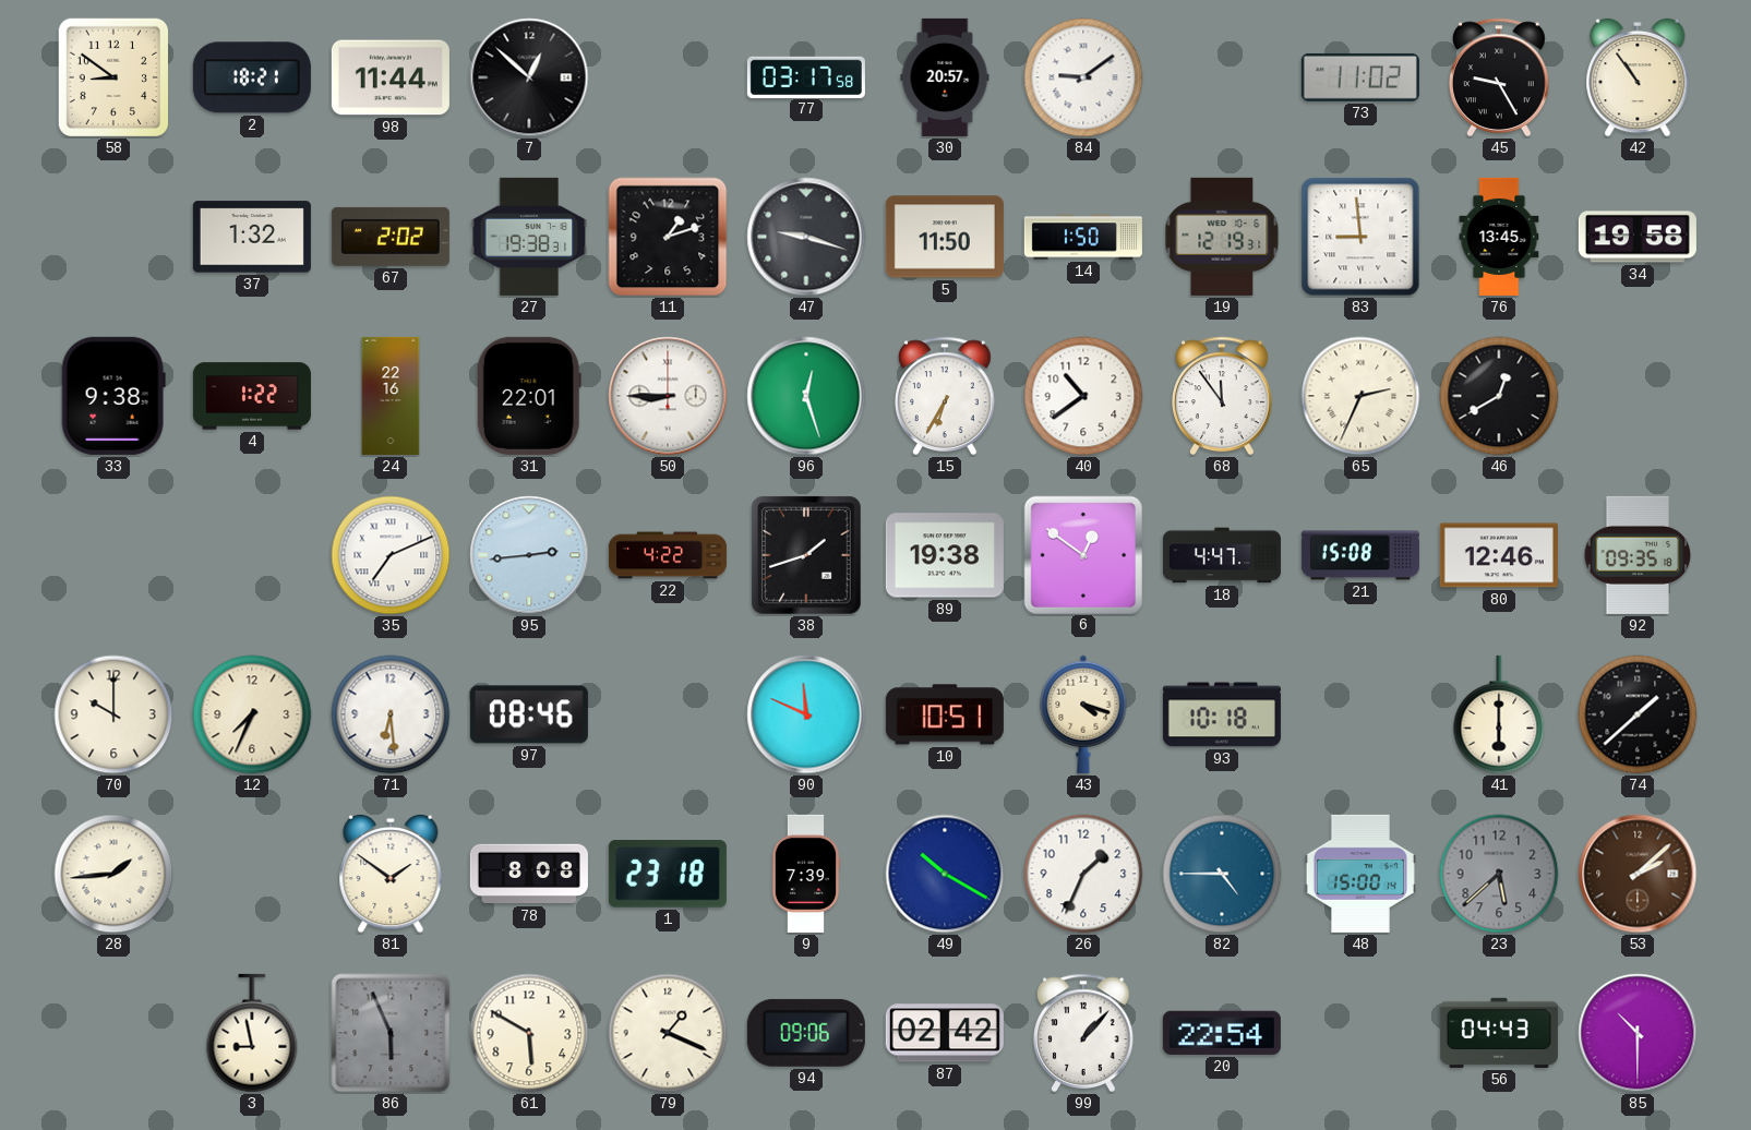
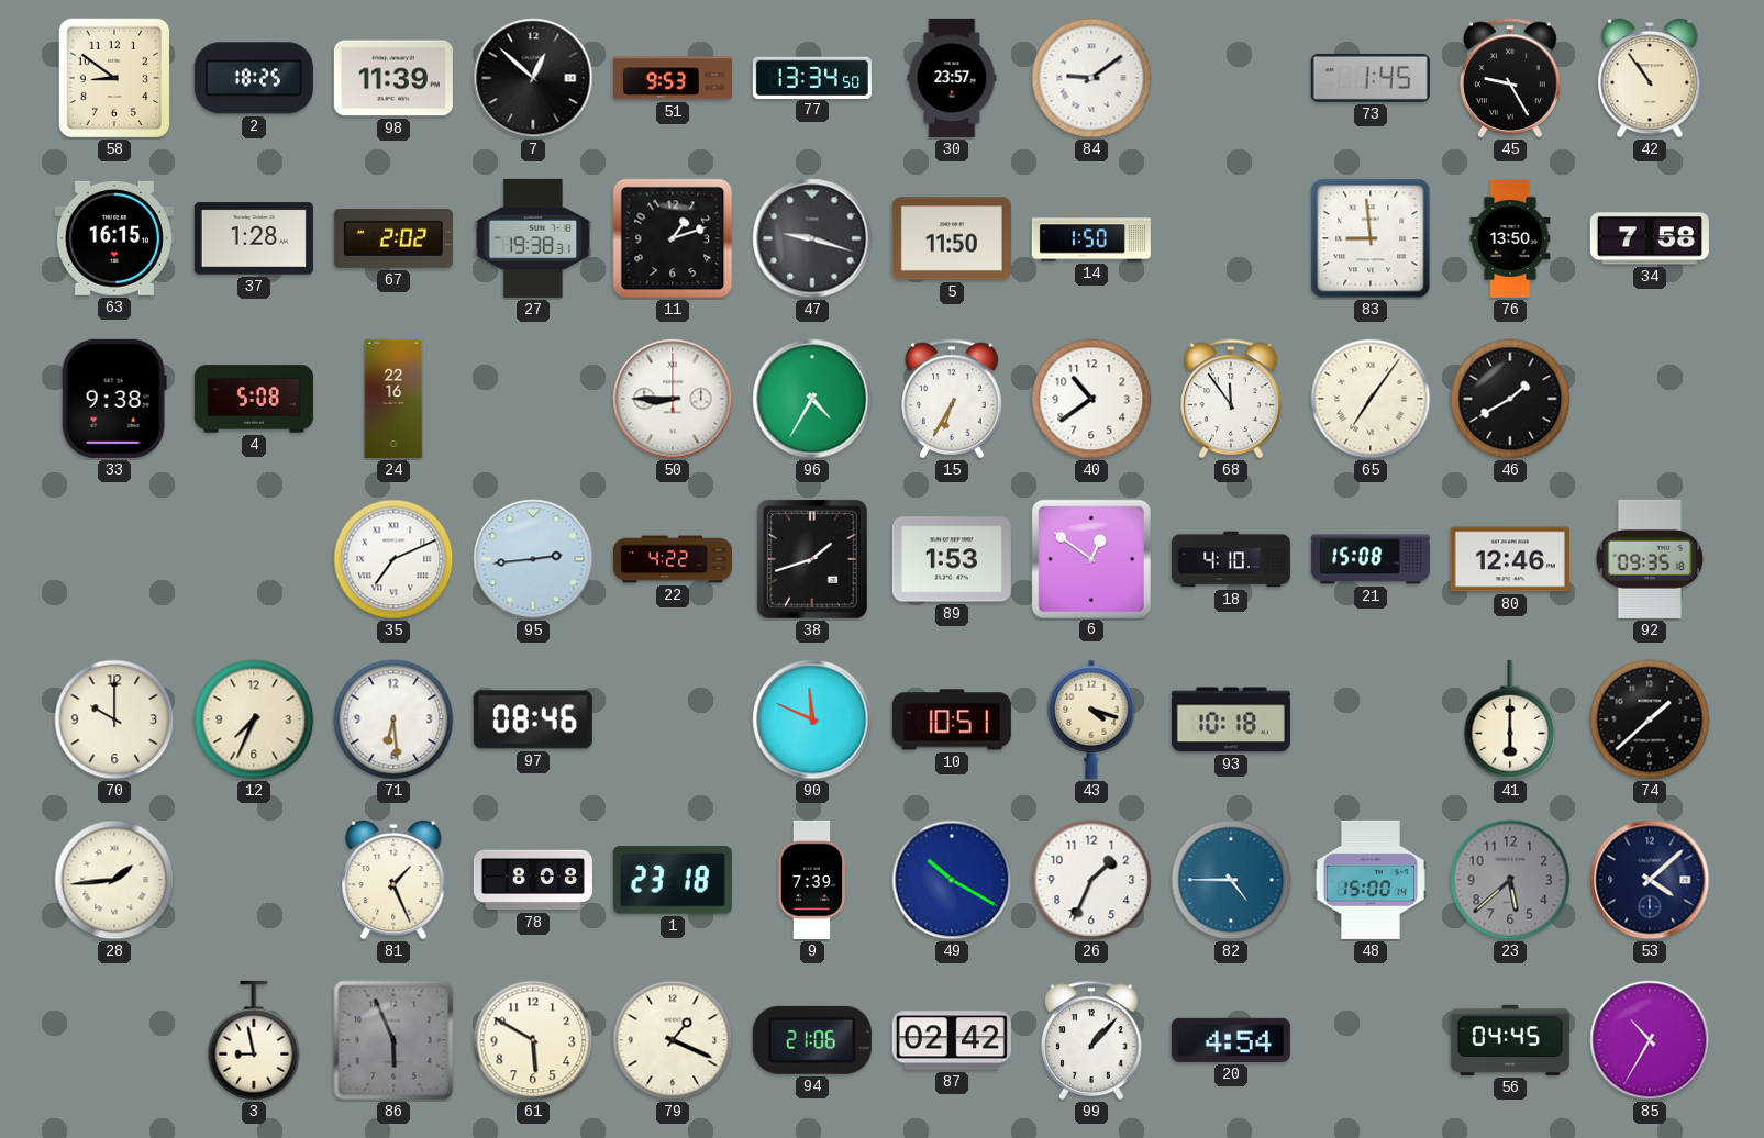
2: 18:21 -> 18:25 (254, 78)
98: 11:44 -> 11:39 (393, 78)
51: none -> 9:53 (673, 78)
77: 03:17 -> 13:34 (812, 77)
30: 20:57 -> 23:57 (952, 78)
73: 11:02 -> 1:45 (1371, 78)
63: none -> 16:15 (114, 238)
37: 1:32 -> 1:28 (254, 238)
19: 12:19 -> none (1222, 237)
76: 13:45 -> 13:50 (1510, 238)
34: 19:58 -> 7:58 (1650, 238)
4: 1:22 -> 5:08 (254, 399)
31: 22:01 -> none (529, 396)
96: 12:27 -> 4:35 (812, 399)
65: 2:34 -> 7:06 (1371, 399)
46: 12:40 -> 1:40 (1510, 399)
89: 19:38 -> 1:53 (952, 559)
18: 4:47 -> 4:10 (1231, 559)
81: 1:51 -> 1:26 (393, 880)
53: 2:08 -> 4:08 (1650, 880)
53 dial: brown -> navy (1650, 880)
94: 09:06 -> 21:06 (812, 1040)
20: 22:54 -> 4:54 (1231, 1040)
56: 04:43 -> 04:45 (1510, 1040)
85: 10:30 -> 10:35 (1650, 1040)
